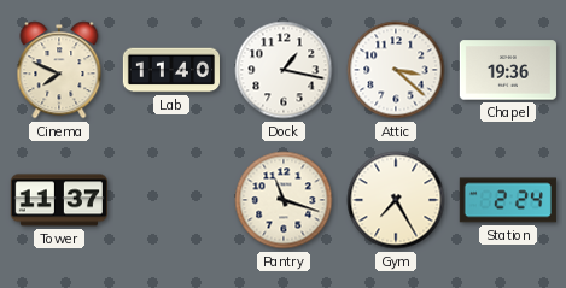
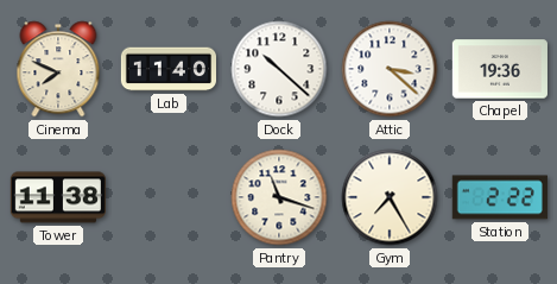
Dock: 1:17 -> 10:22 (279, 69)
Tower: 11:37 -> 11:38 (58, 197)
Station: 2:24 -> 2:22 (500, 197)
